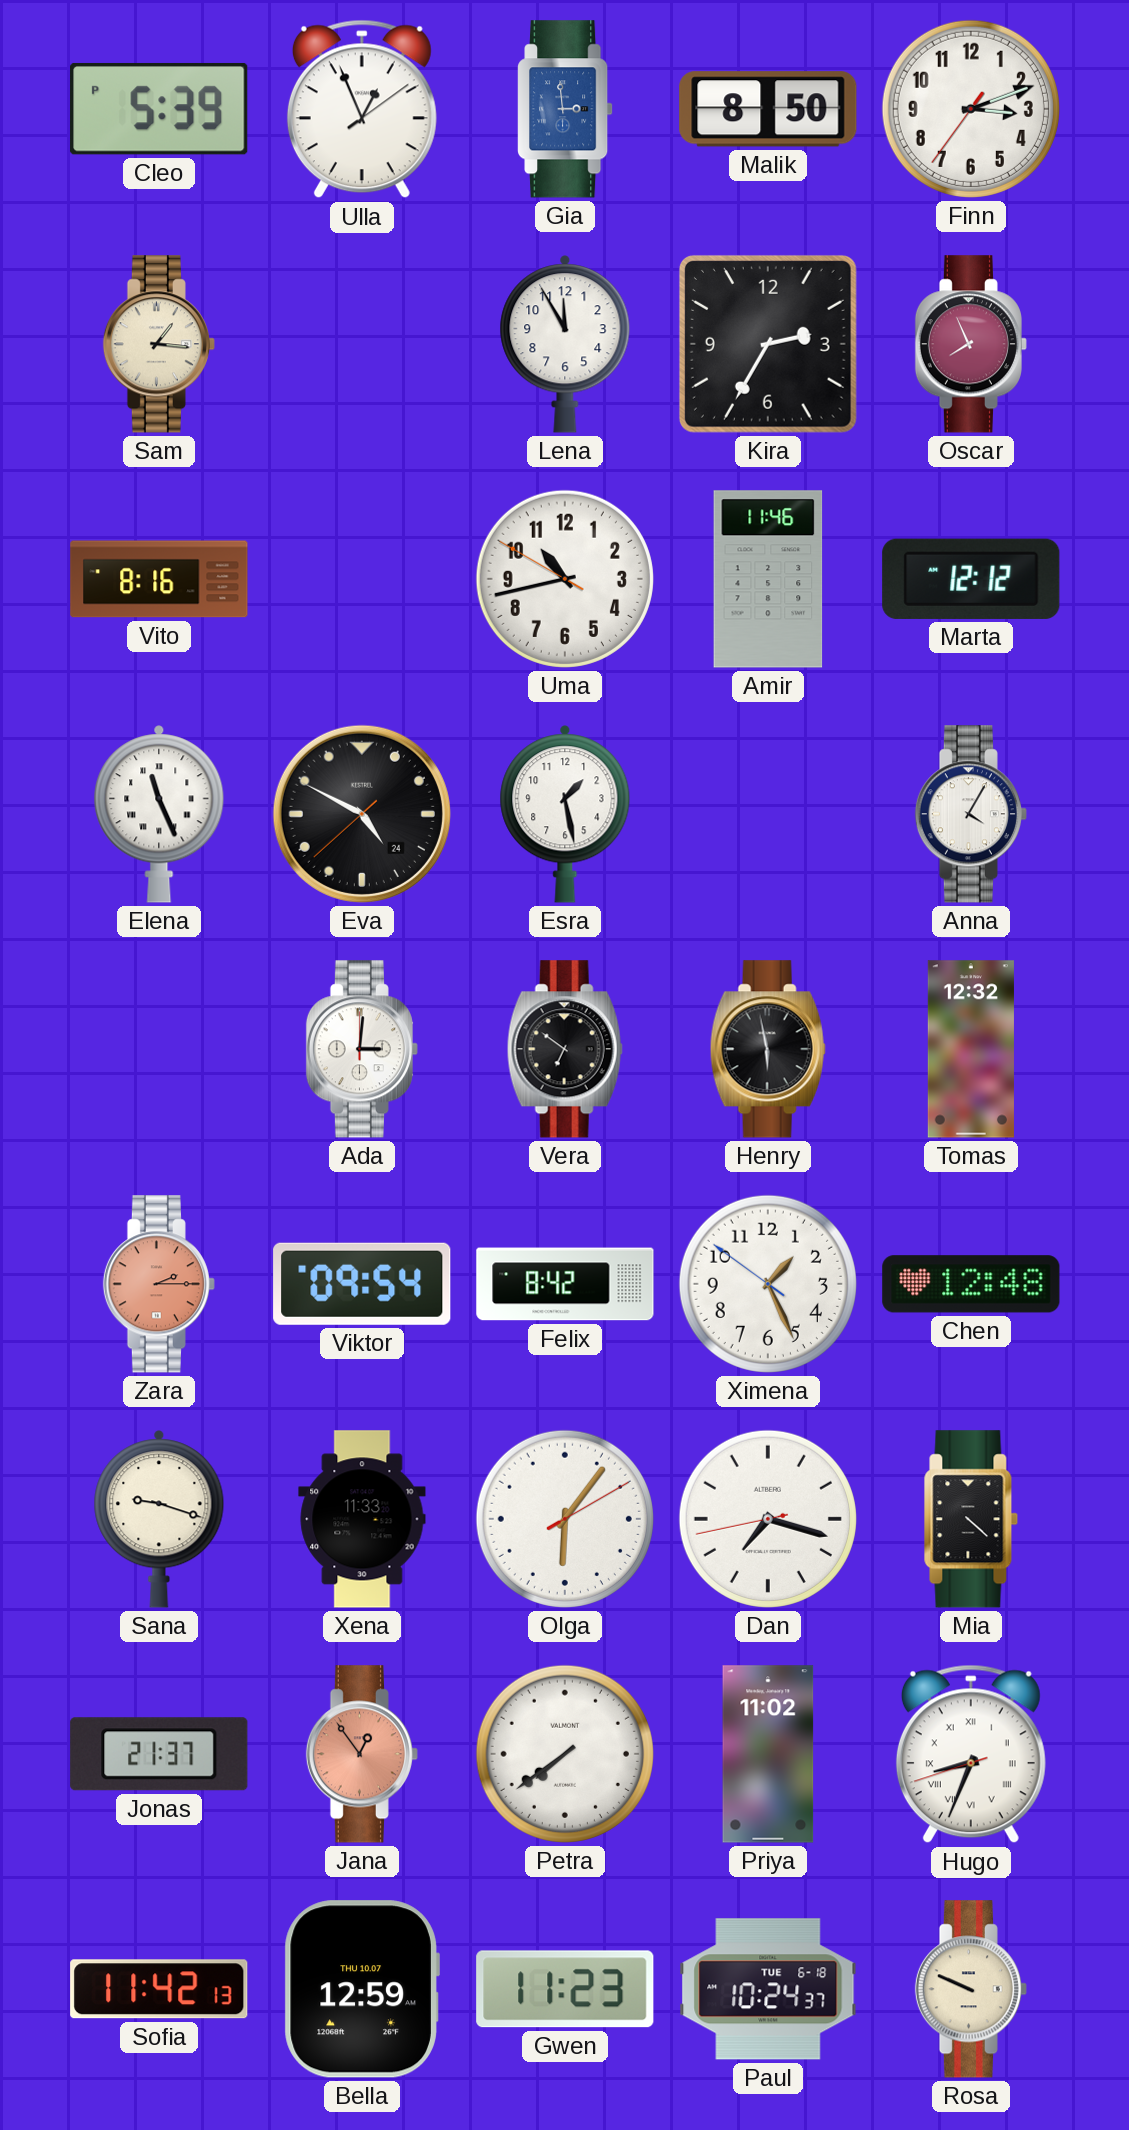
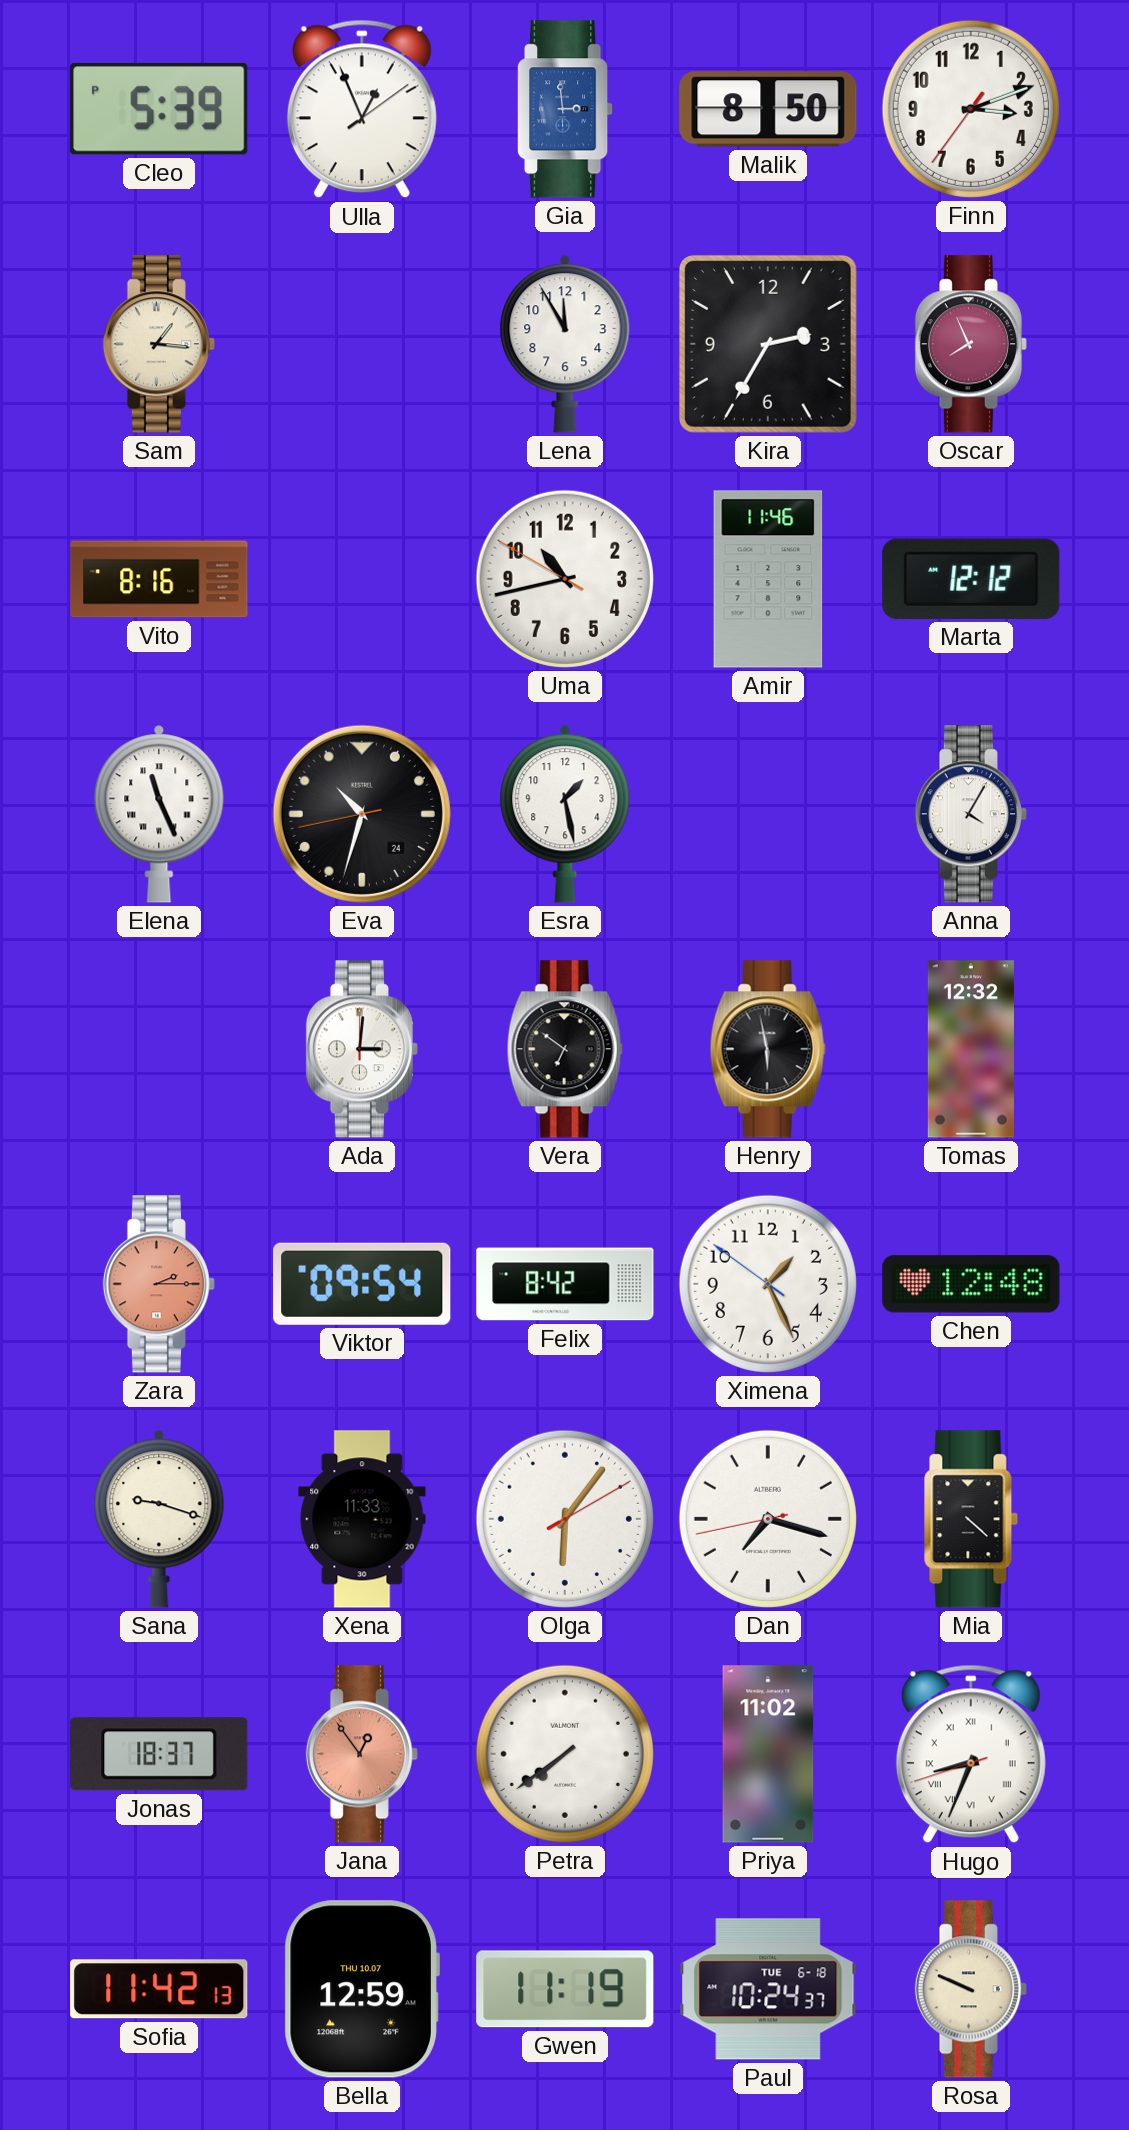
Eva: 4:49 -> 10:32 (362, 814)
Jonas: 21:37 -> 18:37 (159, 1754)
Gwen: 11:23 -> 11:19 (565, 1989)
